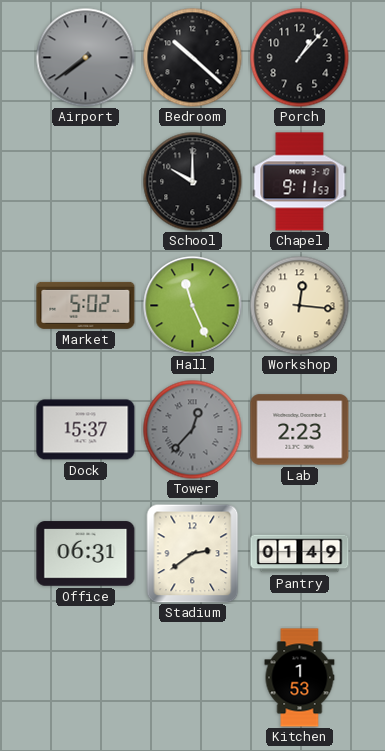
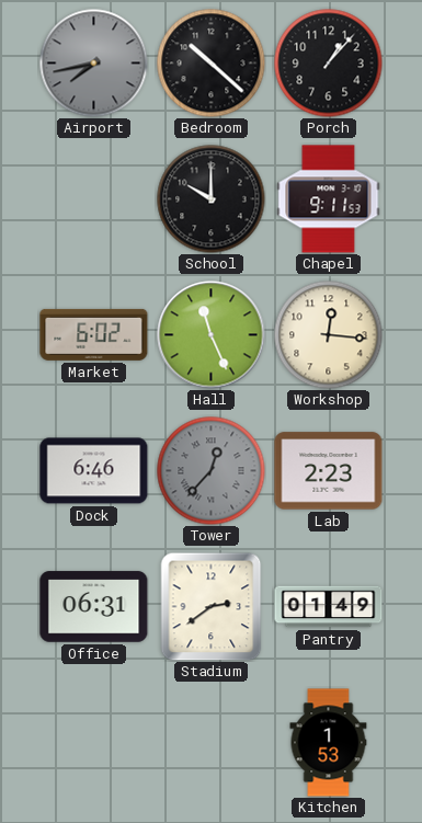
Airport: 7:39 -> 7:43 (94, 64)
Market: 5:02 -> 6:02 (94, 334)
Dock: 15:37 -> 6:46 (94, 471)
